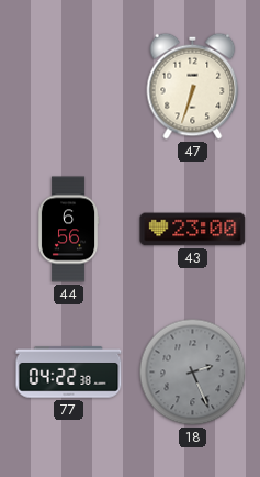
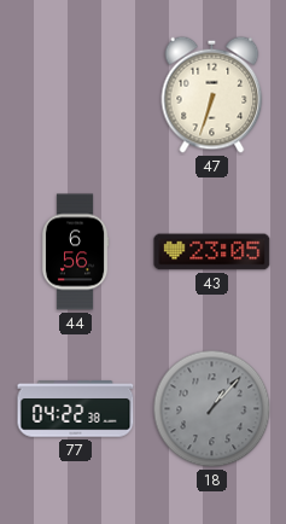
43: 23:00 -> 23:05 (212, 252)
18: 2:26 -> 1:07 (212, 409)
